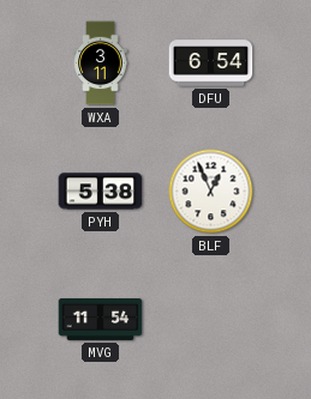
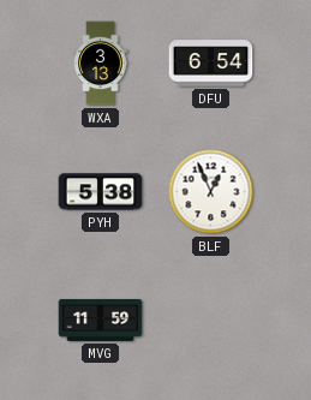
WXA: 3:11 -> 3:13 (101, 64)
MVG: 11:54 -> 11:59 (101, 320)
